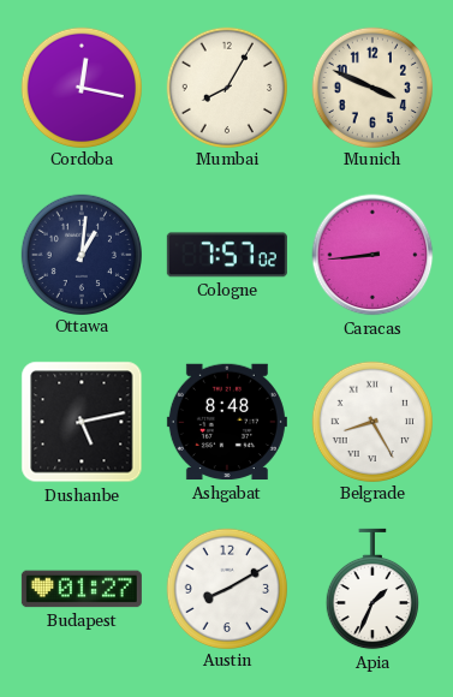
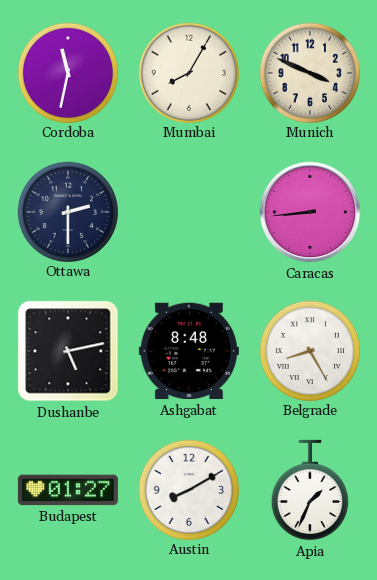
Cordoba: 12:17 -> 11:32 (67, 72)
Ottawa: 1:01 -> 2:30 (67, 211)
Cologne: 7:57 -> none (227, 255)
